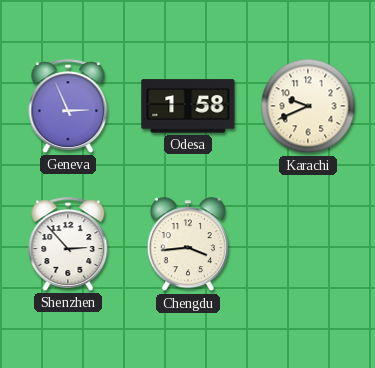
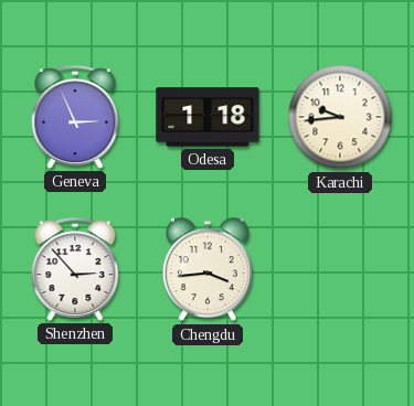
Odesa: 1:58 -> 1:18 (208, 117)
Karachi: 9:41 -> 9:44 (340, 117)
